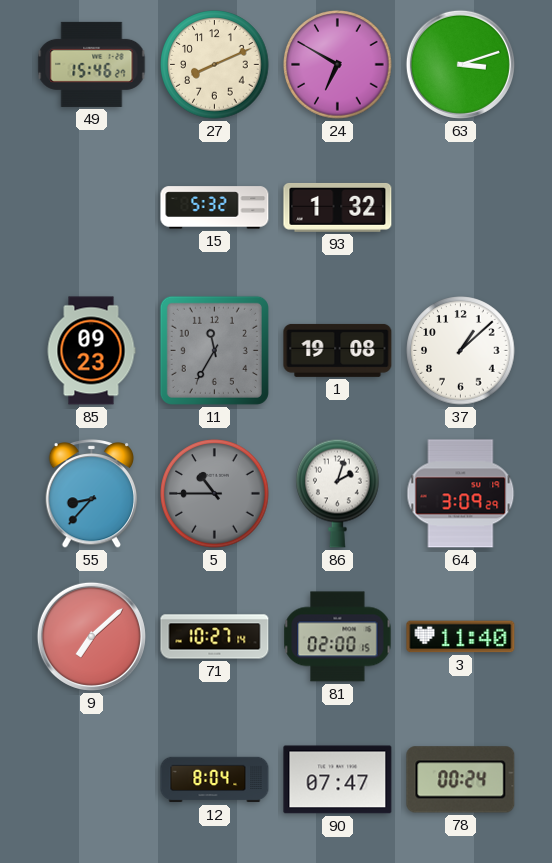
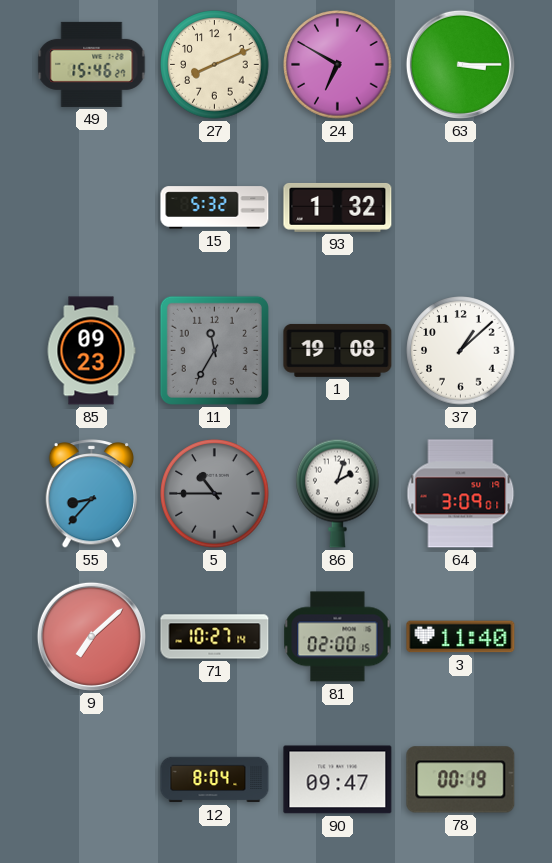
63: 3:12 -> 3:15 (460, 64)
64: 3:09:29 -> 3:09:01 (461, 494)
90: 07:47 -> 09:47 (338, 780)
78: 00:24 -> 00:19 (461, 780)
